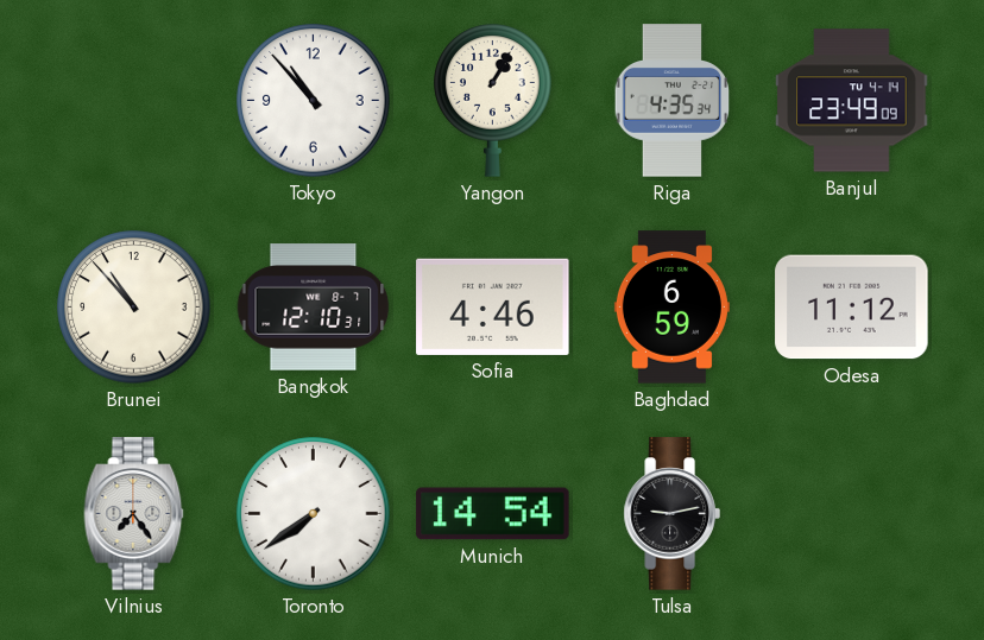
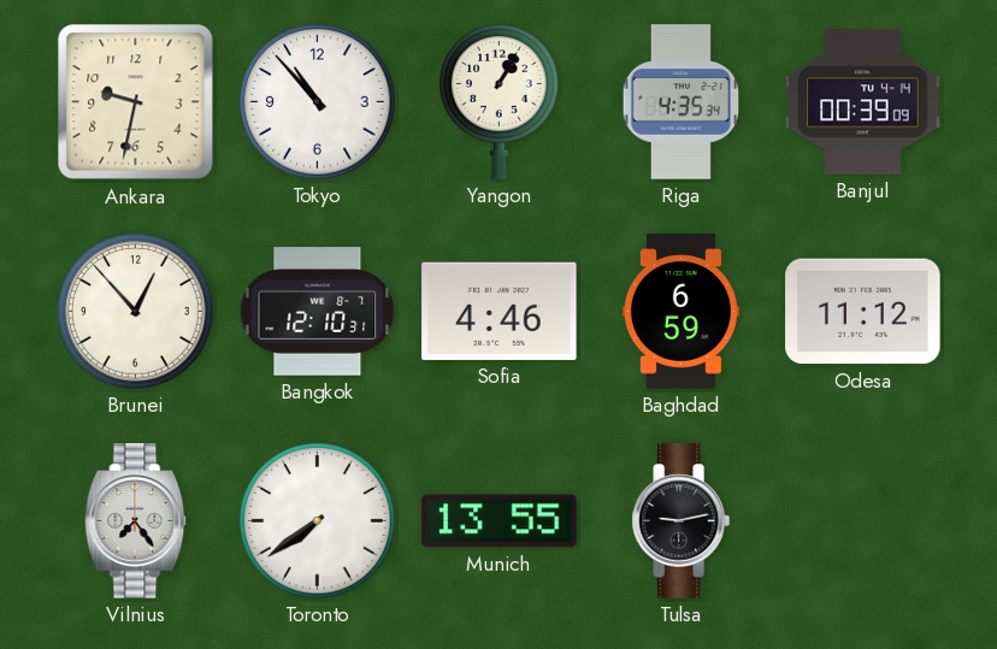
Ankara: none -> 9:32 (136, 102)
Banjul: 23:49 -> 00:39 (863, 102)
Brunei: 10:53 -> 12:53 (136, 312)
Munich: 14:54 -> 13:55 (500, 521)
